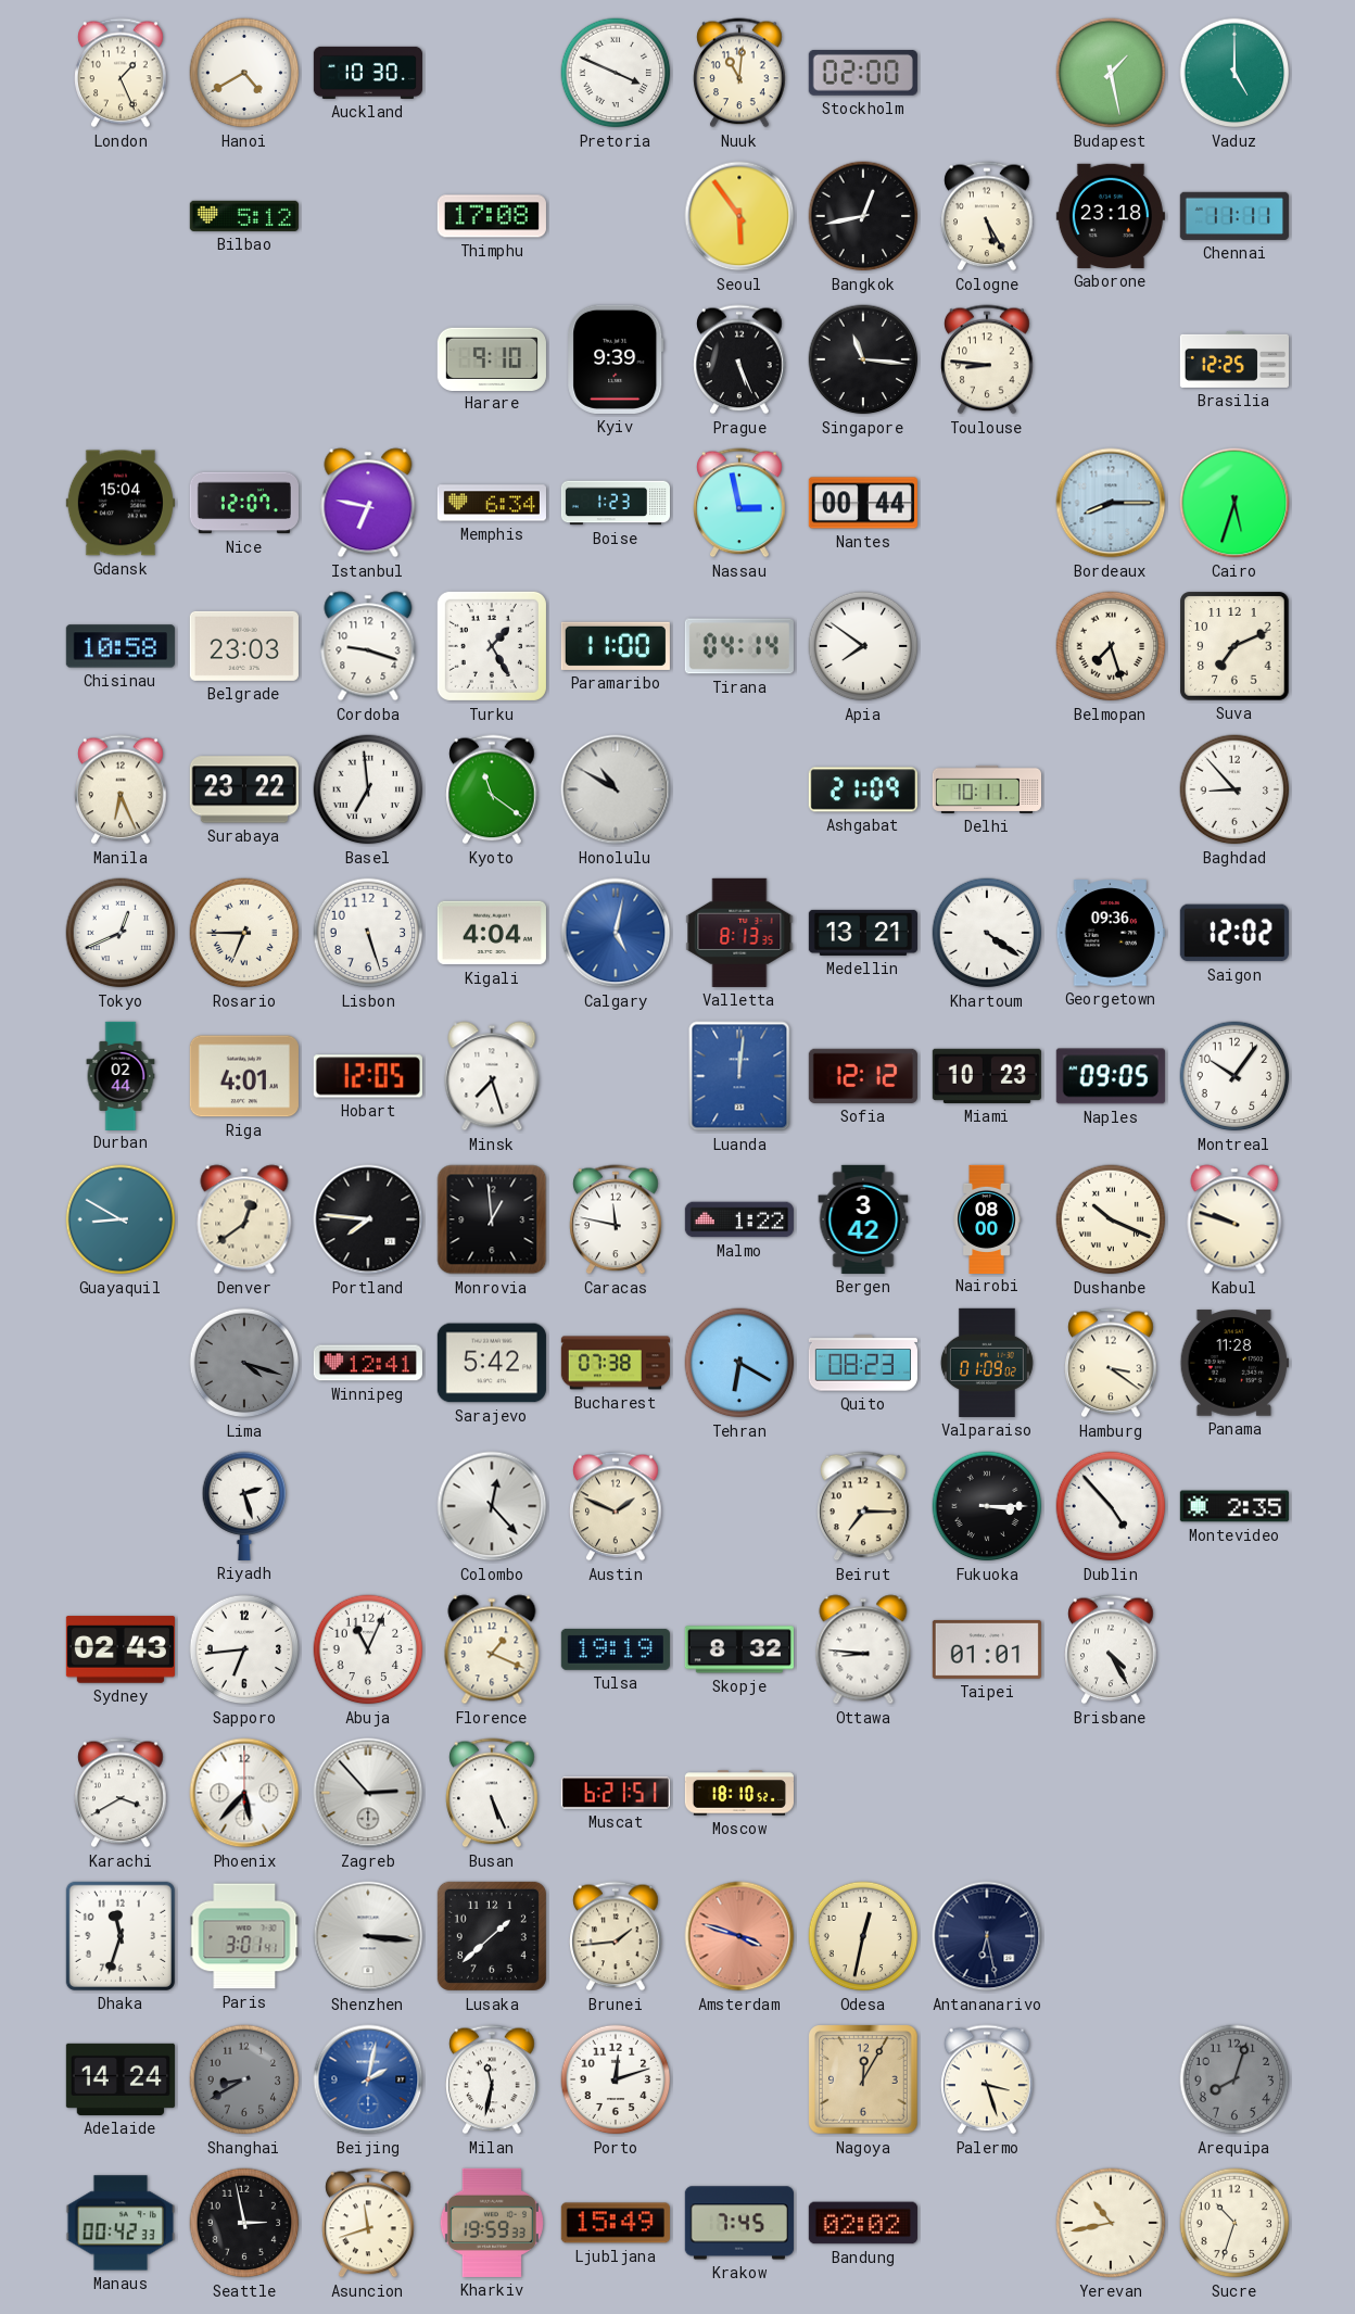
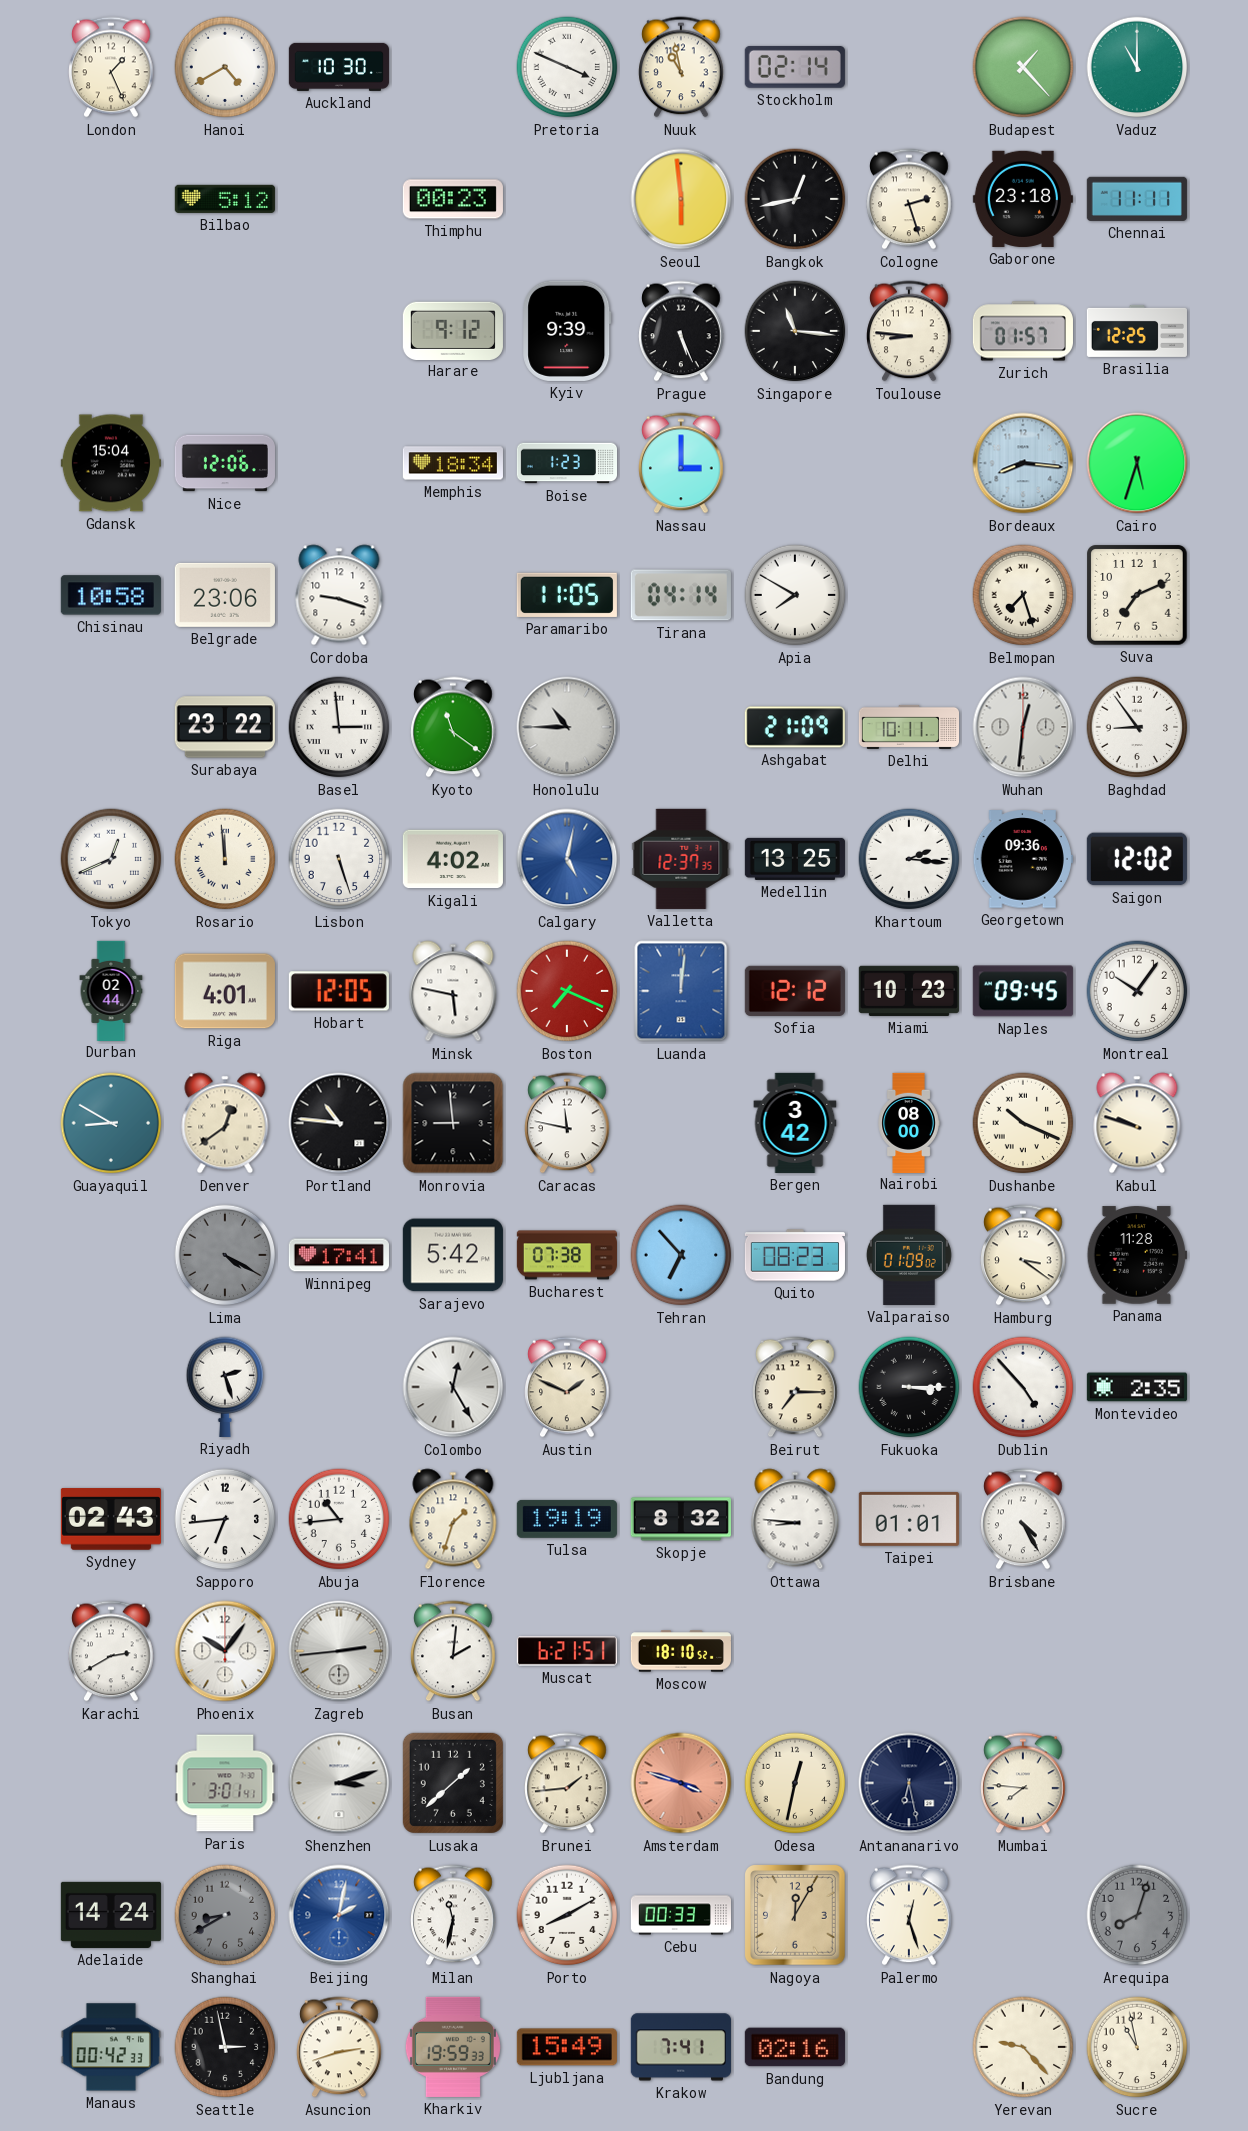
Nuuk: 11:01 -> 10:58 (681, 67)
Stockholm: 02:00 -> 02:14 (795, 67)
Budapest: 1:28 -> 1:23 (1023, 67)
Vaduz: 5:00 -> 11:00 (1137, 67)
Thimphu: 17:08 -> 00:23 (453, 199)
Seoul: 5:54 -> 5:59 (681, 199)
Cologne: 5:25 -> 2:27 (909, 199)
Harare: 9:10 -> 9:12 (453, 330)
Zurich: none -> 01:57 (1023, 331)
Nice: 12:07 -> 12:06 (225, 463)
Istanbul: 6:47 -> none (368, 503)
Memphis: 6:34 -> 18:34 (453, 463)
Nassau: 2:58 -> 3:00 (681, 463)
Nantes: 00:44 -> none (863, 503)
Bordeaux: 8:15 -> 8:16 (1023, 463)
Belgrade: 23:03 -> 23:06 (225, 595)
Turku: 1:25 -> none (492, 646)
Paramaribo: 11:00 -> 11:05 (567, 595)
Apia: 7:51 -> 7:50 (795, 595)
Manila: 6:26 -> none (121, 789)
Basel: 6:59 -> 2:59 (339, 727)
Honolulu: 10:50 -> 10:45 (567, 727)
Wuhan: none -> 12:31 (1023, 727)
Baghdad: 8:53 -> 8:54 (1137, 727)
Rosario: 6:45 -> 11:59 (225, 859)
Kigali: 4:04 -> 4:02 (453, 859)
Valletta: 8:13 -> 12:37 (681, 859)
Medellin: 13:21 -> 13:25 (795, 859)
Khartoum: 4:21 -> 2:16 (909, 859)
Minsk: 7:27 -> 5:47 (453, 991)
Boston: none -> 7:19 (567, 991)
Naples: 09:05 -> 09:45 (1023, 991)
Portland: 7:46 -> 10:46 (339, 1123)
Monrovia: 12:59 -> 8:59 (453, 1123)
Malmo: 1:22 -> none (739, 1219)
Lima: 4:18 -> 4:20 (225, 1255)
Winnipeg: 12:41 -> 17:41 (339, 1255)
Tehran: 6:20 -> 6:53 (681, 1255)
Colombo: 12:23 -> 12:25 (453, 1387)
Abuja: 11:04 -> 10:44 (339, 1519)
Florence: 1:19 -> 1:33 (453, 1519)
Karachi: 3:40 -> 2:40 (111, 1651)
Phoenix: 5:37 -> 10:06 (225, 1651)
Zagreb: 2:53 -> 2:44 (339, 1651)
Busan: 5:26 -> 2:01 (453, 1651)
Dhaka: 11:33 -> none (121, 1936)
Shenzhen: 3:16 -> 3:12 (339, 1783)
Mumbai: none -> 7:46 (1023, 1783)
Porto: 12:12 -> 8:10 (567, 1915)
Cebu: none -> 00:33 (680, 1915)
Palermo: 3:27 -> 12:27 (909, 1915)
Asuncion: 11:42 -> 2:42 (339, 2047)
Krakow: 7:45 -> 7:41 (681, 2047)
Bandung: 02:02 -> 02:16 (795, 2047)
Yerevan: 10:43 -> 9:23 (1023, 2047)
Sucre: 10:33 -> 10:58 (1137, 2047)
